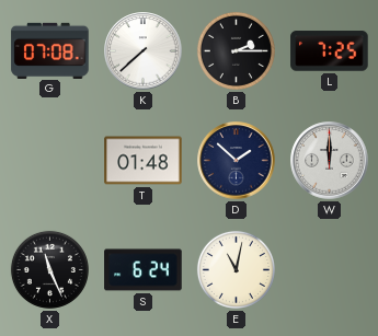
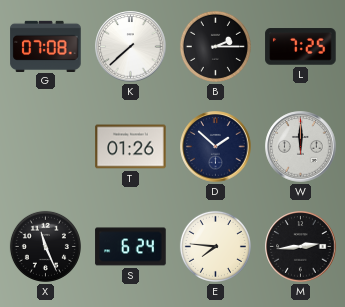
T: 01:48 -> 01:26 (131, 147)
E: 11:02 -> 7:46 (215, 246)
M: none -> 2:44 (301, 247)
